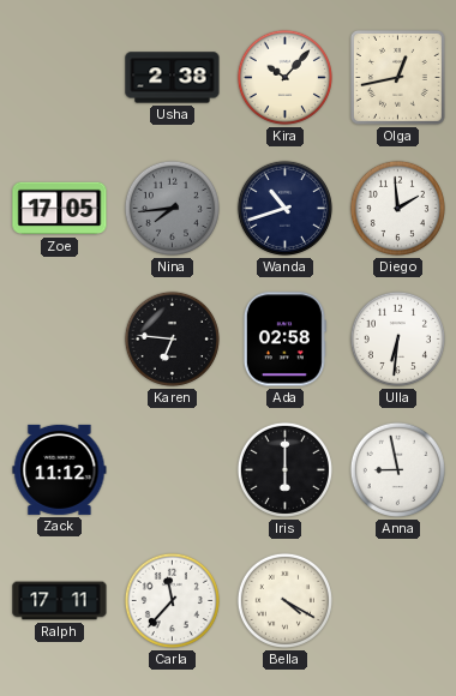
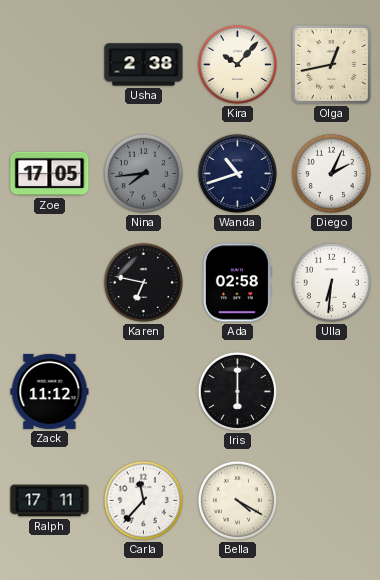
Diego: 1:59 -> 2:04 (331, 173)
Karen: 6:46 -> 6:47 (143, 282)
Anna: 8:58 -> none (397, 469)
